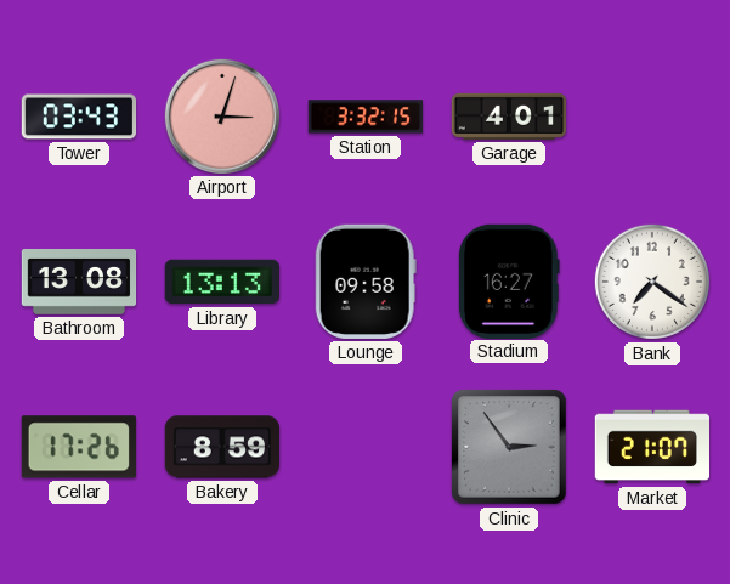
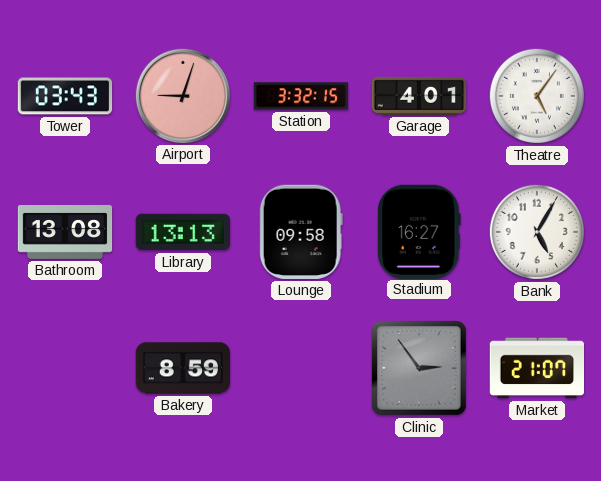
Airport: 3:03 -> 9:03 (182, 95)
Theatre: none -> 5:06 (537, 96)
Bank: 7:21 -> 5:05 (537, 232)
Cellar: 17:26 -> none (79, 447)
